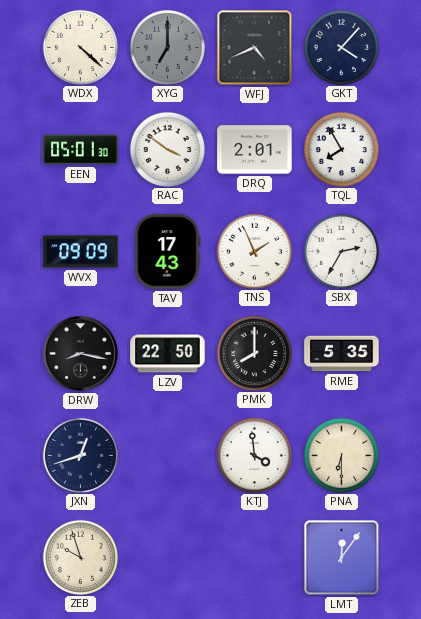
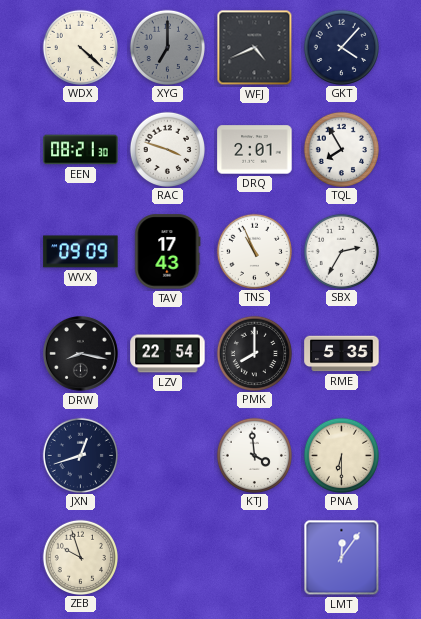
EEN: 05:01 -> 08:21 (81, 150)
RAC: 3:51 -> 3:48 (167, 149)
TNS: 1:56 -> 10:56 (254, 251)
LZV: 22:50 -> 22:54 (168, 354)
